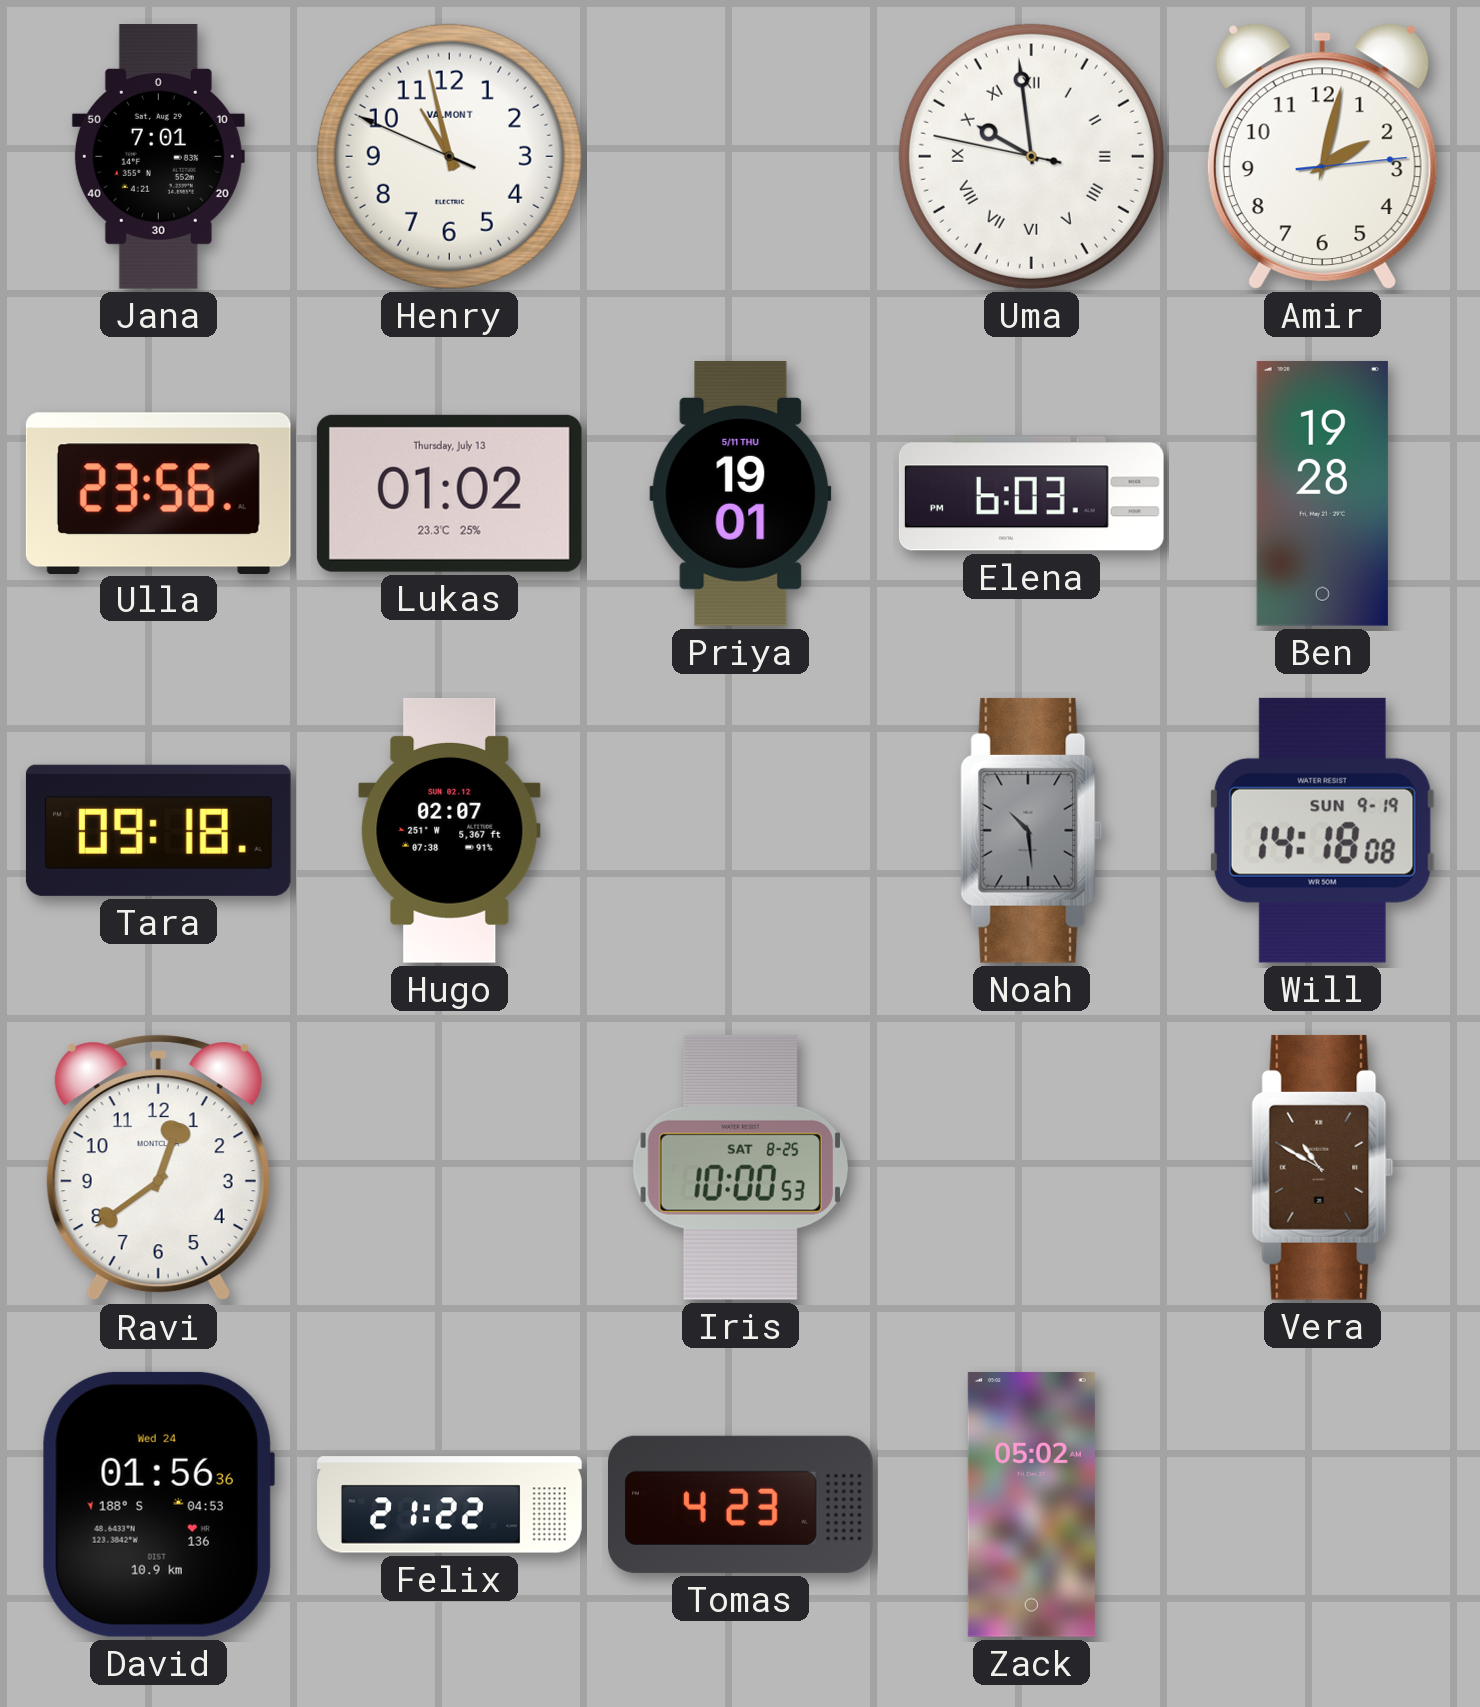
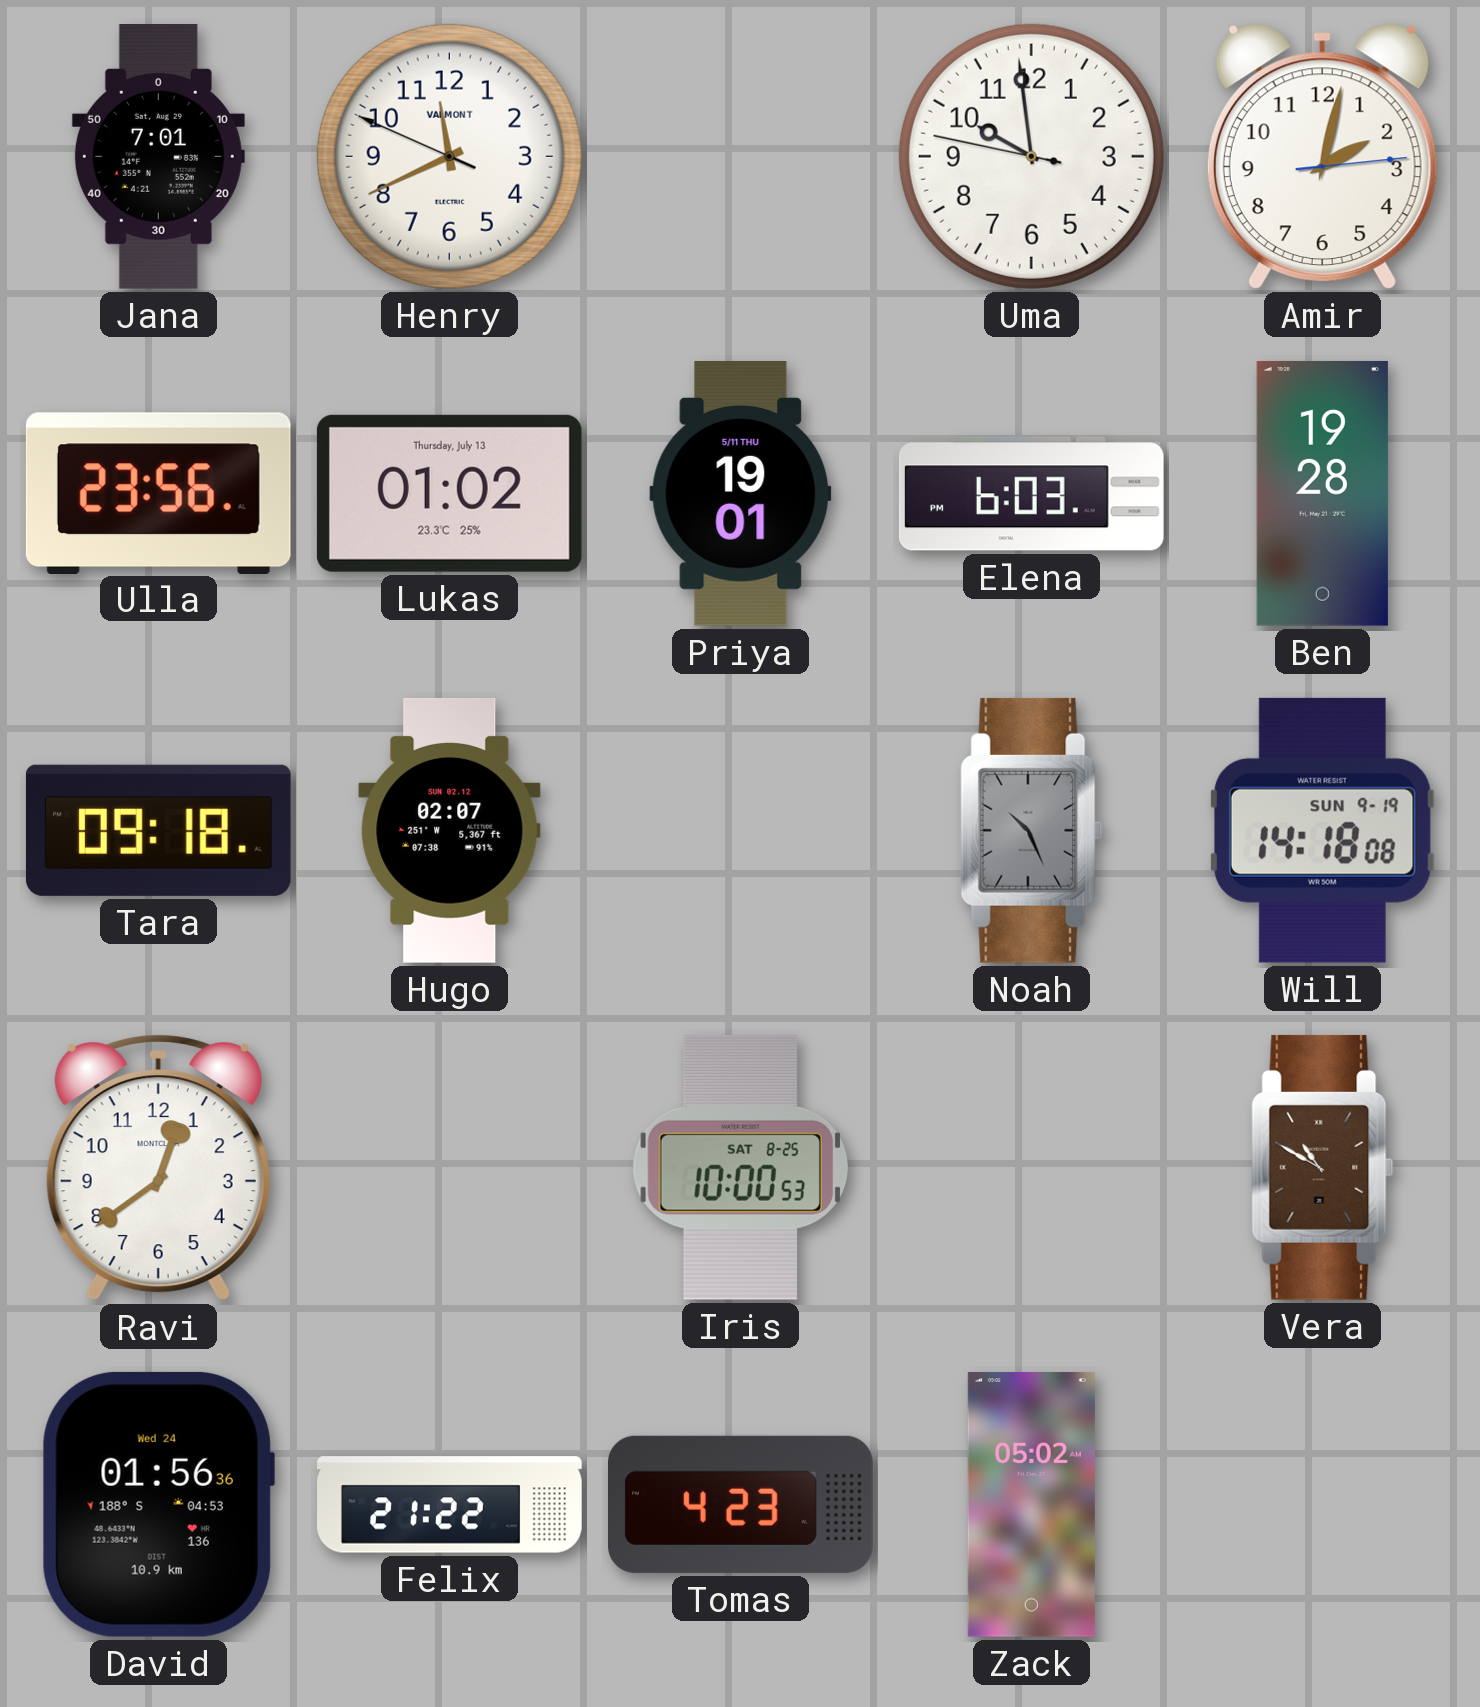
Henry: 10:57 -> 11:40 (449, 156)
Uma numerals: Roman -> Arabic (1031, 156)
Noah: 10:29 -> 10:26 (1032, 830)
